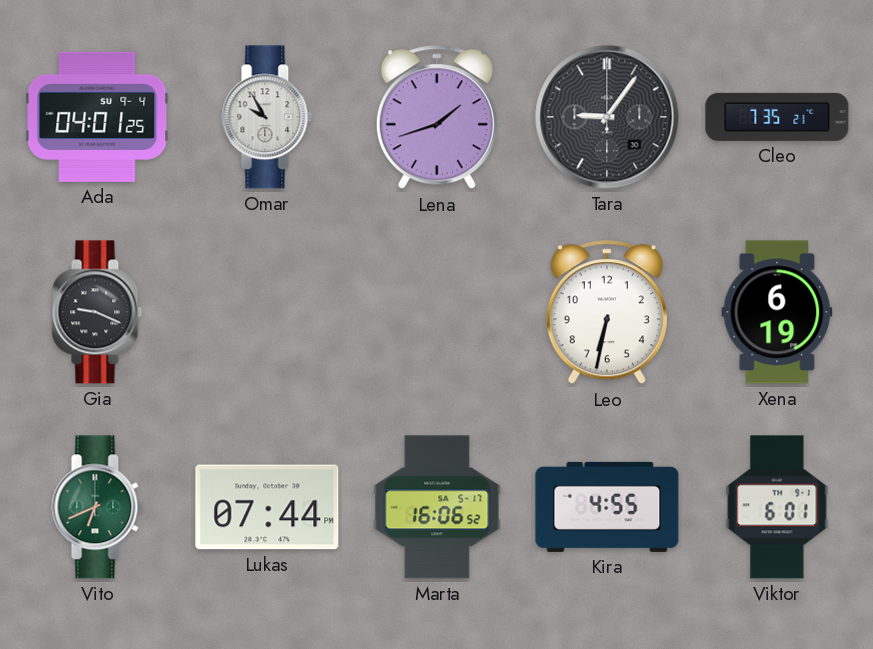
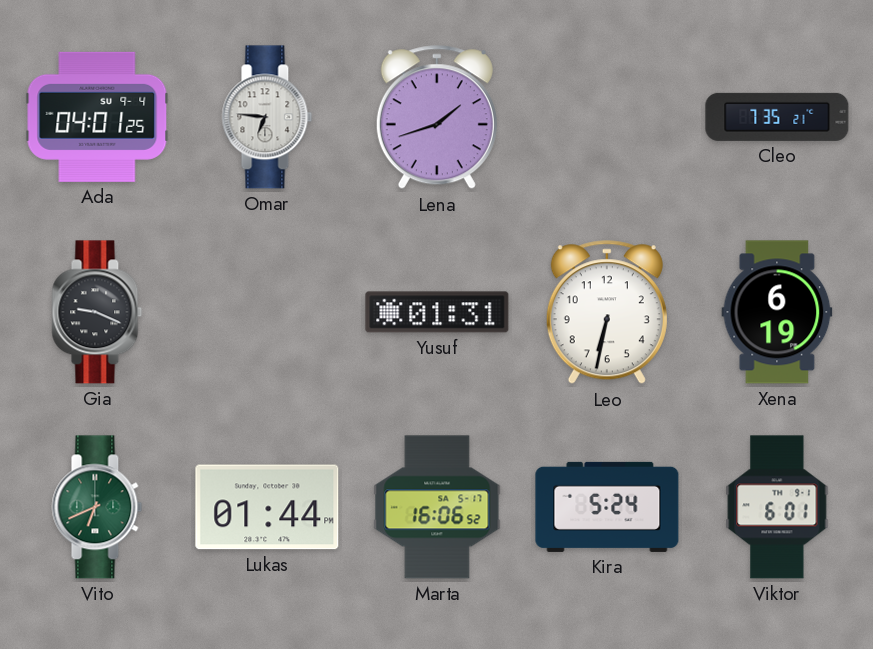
Omar: 9:55 -> 6:46 (267, 117)
Tara: 9:06 -> none (607, 117)
Yusuf: none -> 01:31 (437, 312)
Lukas: 07:44 -> 01:44 (267, 507)
Kira: 4:55 -> 5:24 (607, 507)
